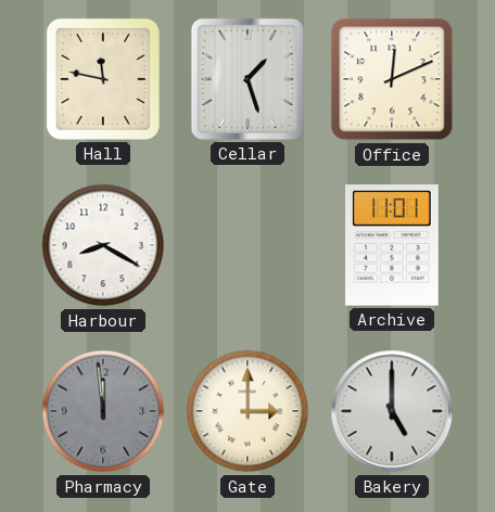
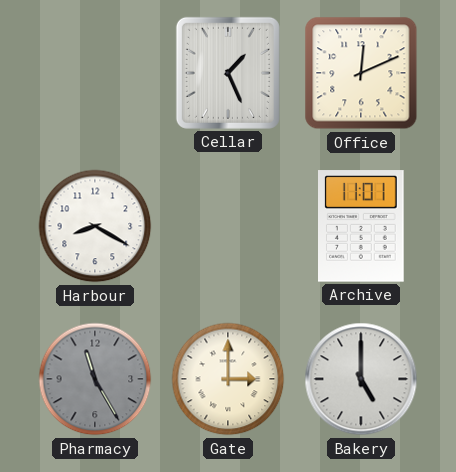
Hall: 11:47 -> none (103, 79)
Cellar: 1:27 -> 1:26 (228, 73)
Pharmacy: 11:59 -> 11:25 (95, 379)
